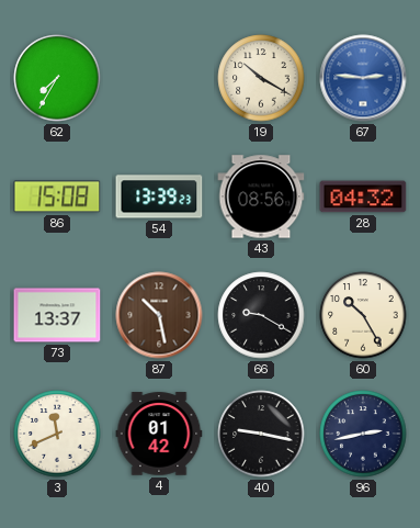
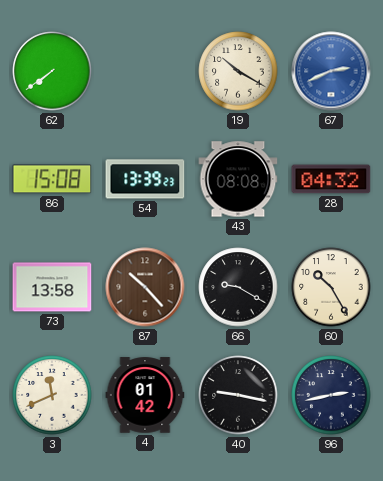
62: 7:35 -> 7:39 (52, 71)
67: 2:46 -> 2:41 (331, 71)
43: 08:56 -> 08:08 (238, 179)
73: 13:37 -> 13:58 (52, 287)
87: 10:28 -> 10:23 (145, 287)
